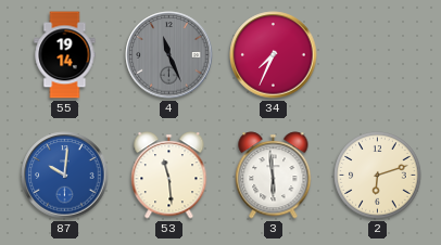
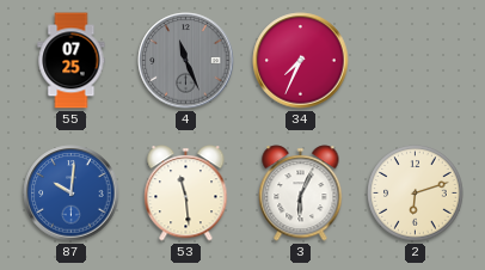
55: 19:14 -> 07:25 (72, 61)
3: 5:59 -> 6:04 (301, 194)
